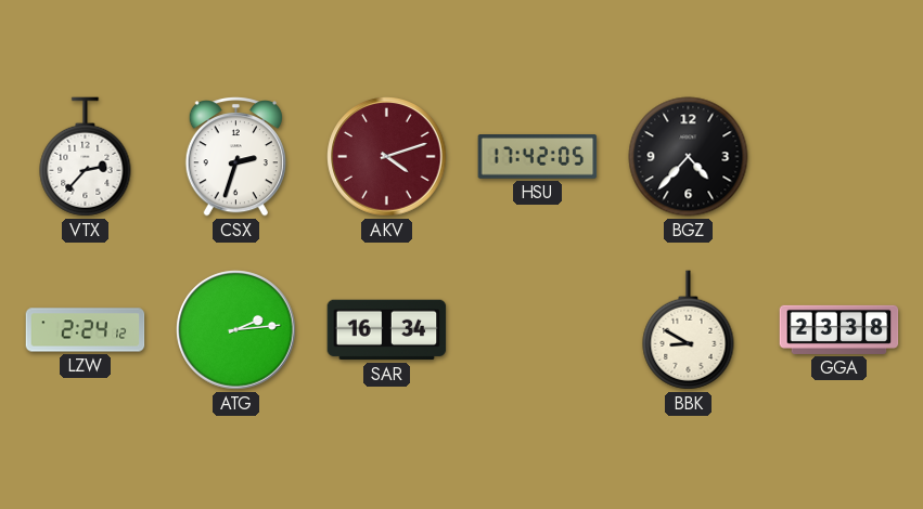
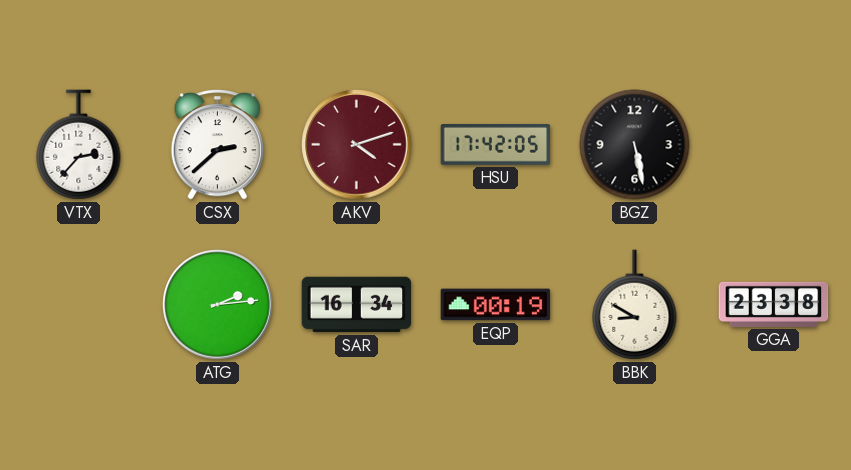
CSX: 2:33 -> 2:38 (217, 145)
BGZ: 4:37 -> 5:28 (635, 145)
LZW: 2:24 -> none (86, 330)
EQP: none -> 00:19 (496, 305)
